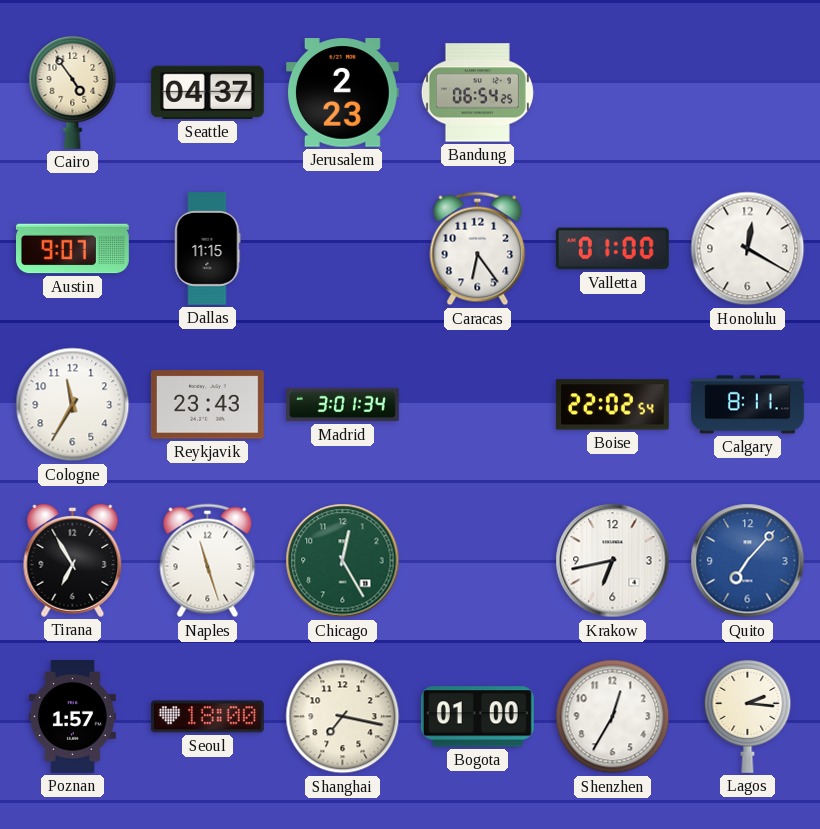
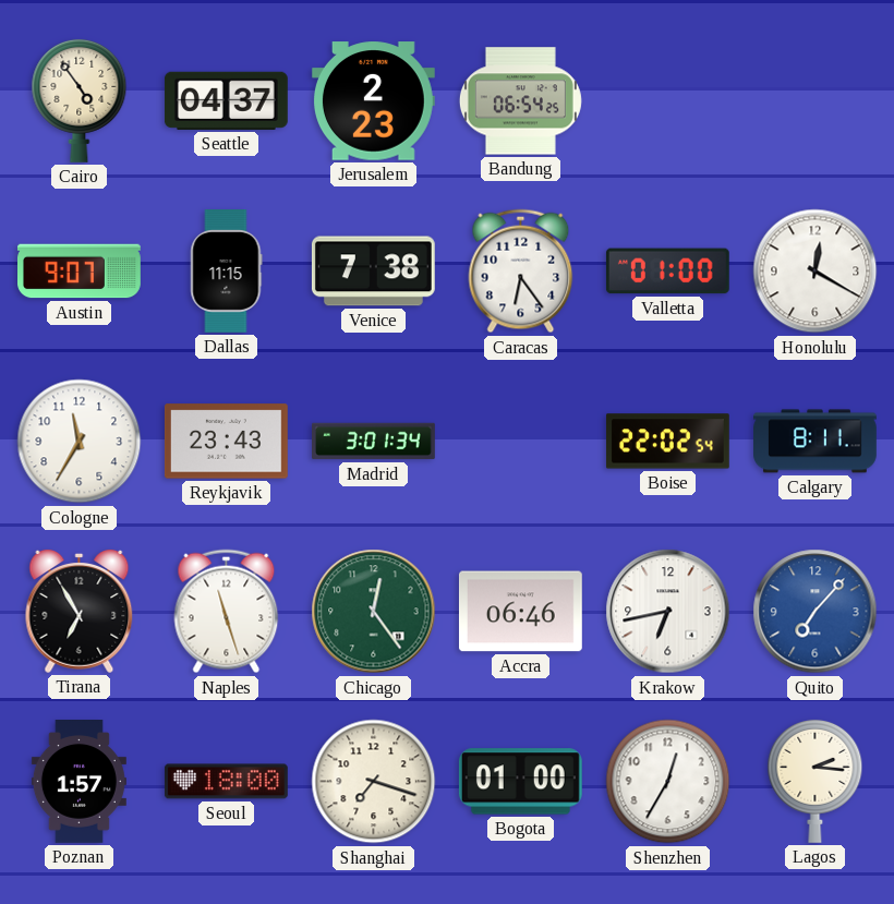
Venice: none -> 7:38 (373, 272)
Chicago: 12:25 -> 12:24 (374, 612)
Accra: none -> 06:46 (520, 612)
Shanghai: 7:17 -> 7:18 (374, 782)
